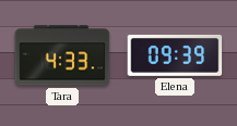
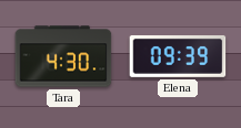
Tara: 4:33 -> 4:30 (63, 56)
